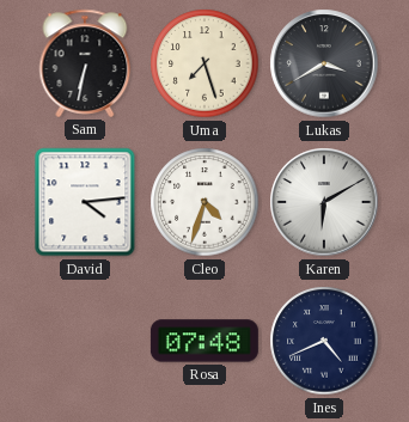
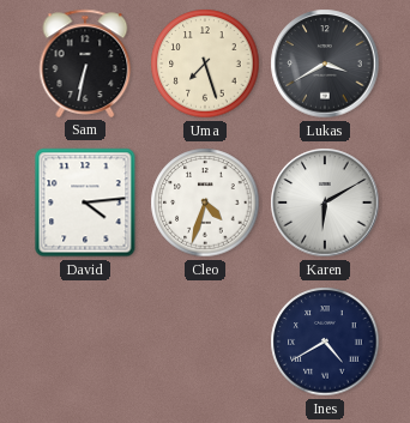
Rosa: 07:48 -> none (204, 341)
Ines: 4:41 -> 4:40 (325, 342)
